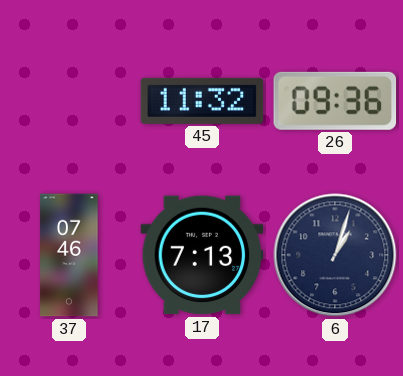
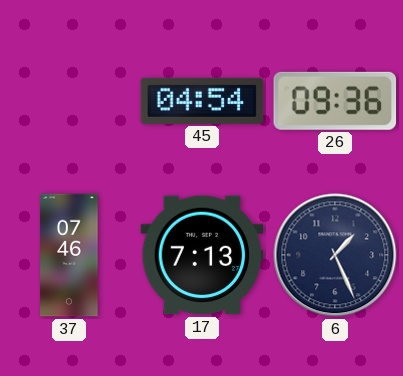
45: 11:32 -> 04:54 (202, 101)
6: 1:03 -> 1:26 (335, 255)
